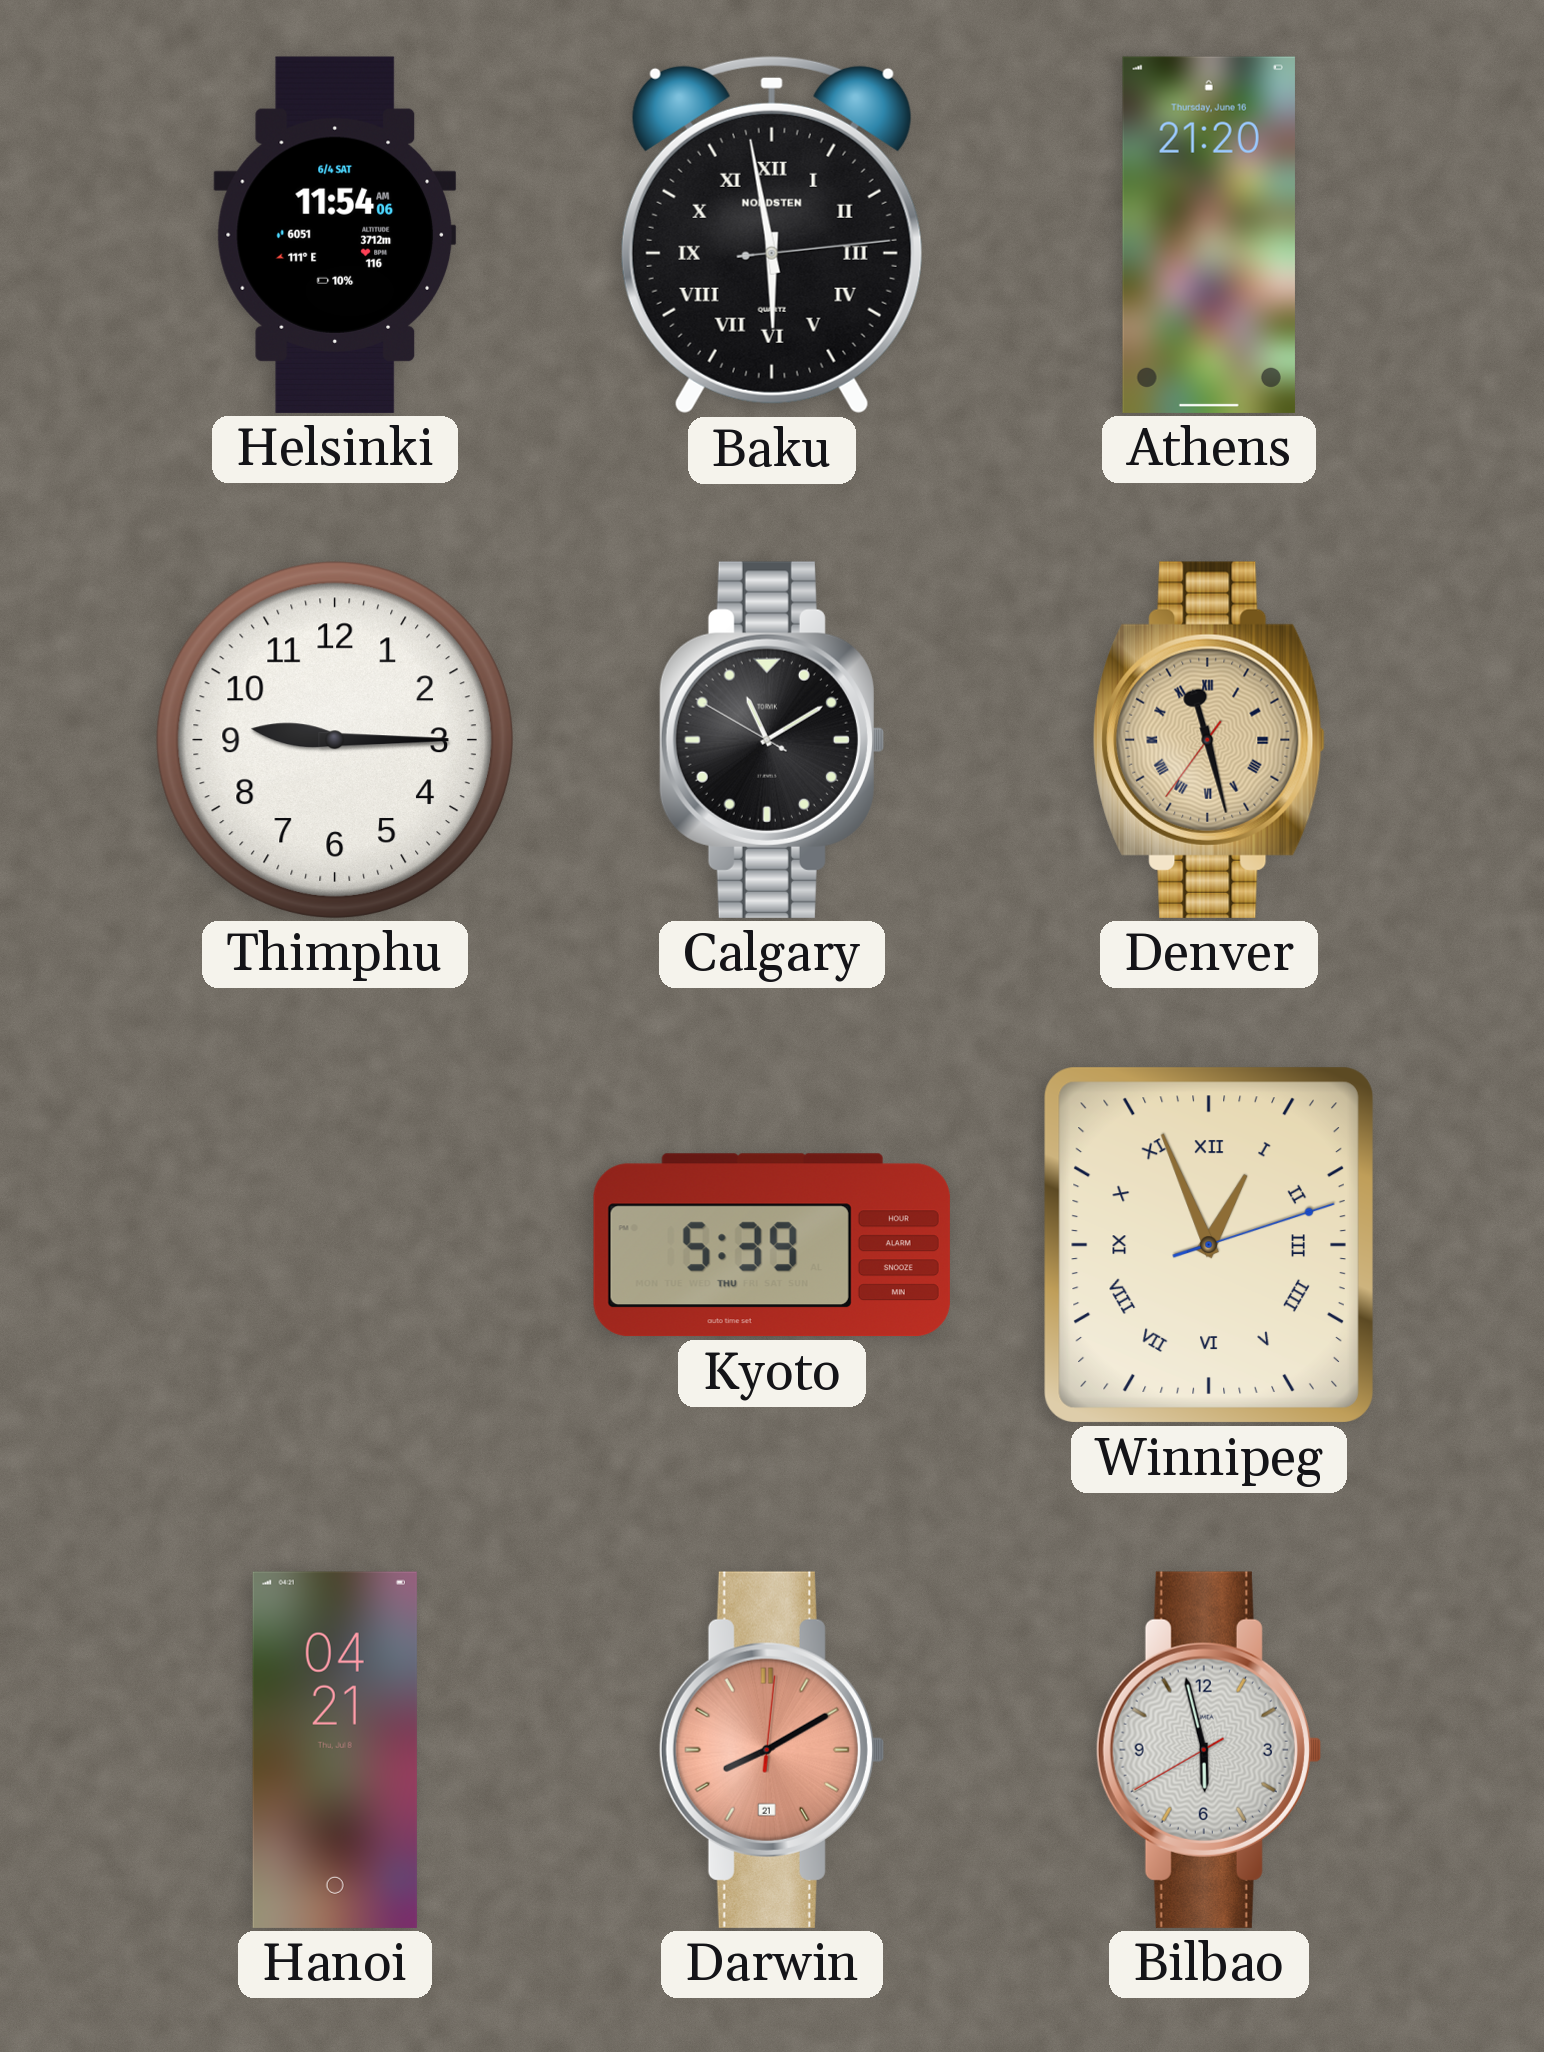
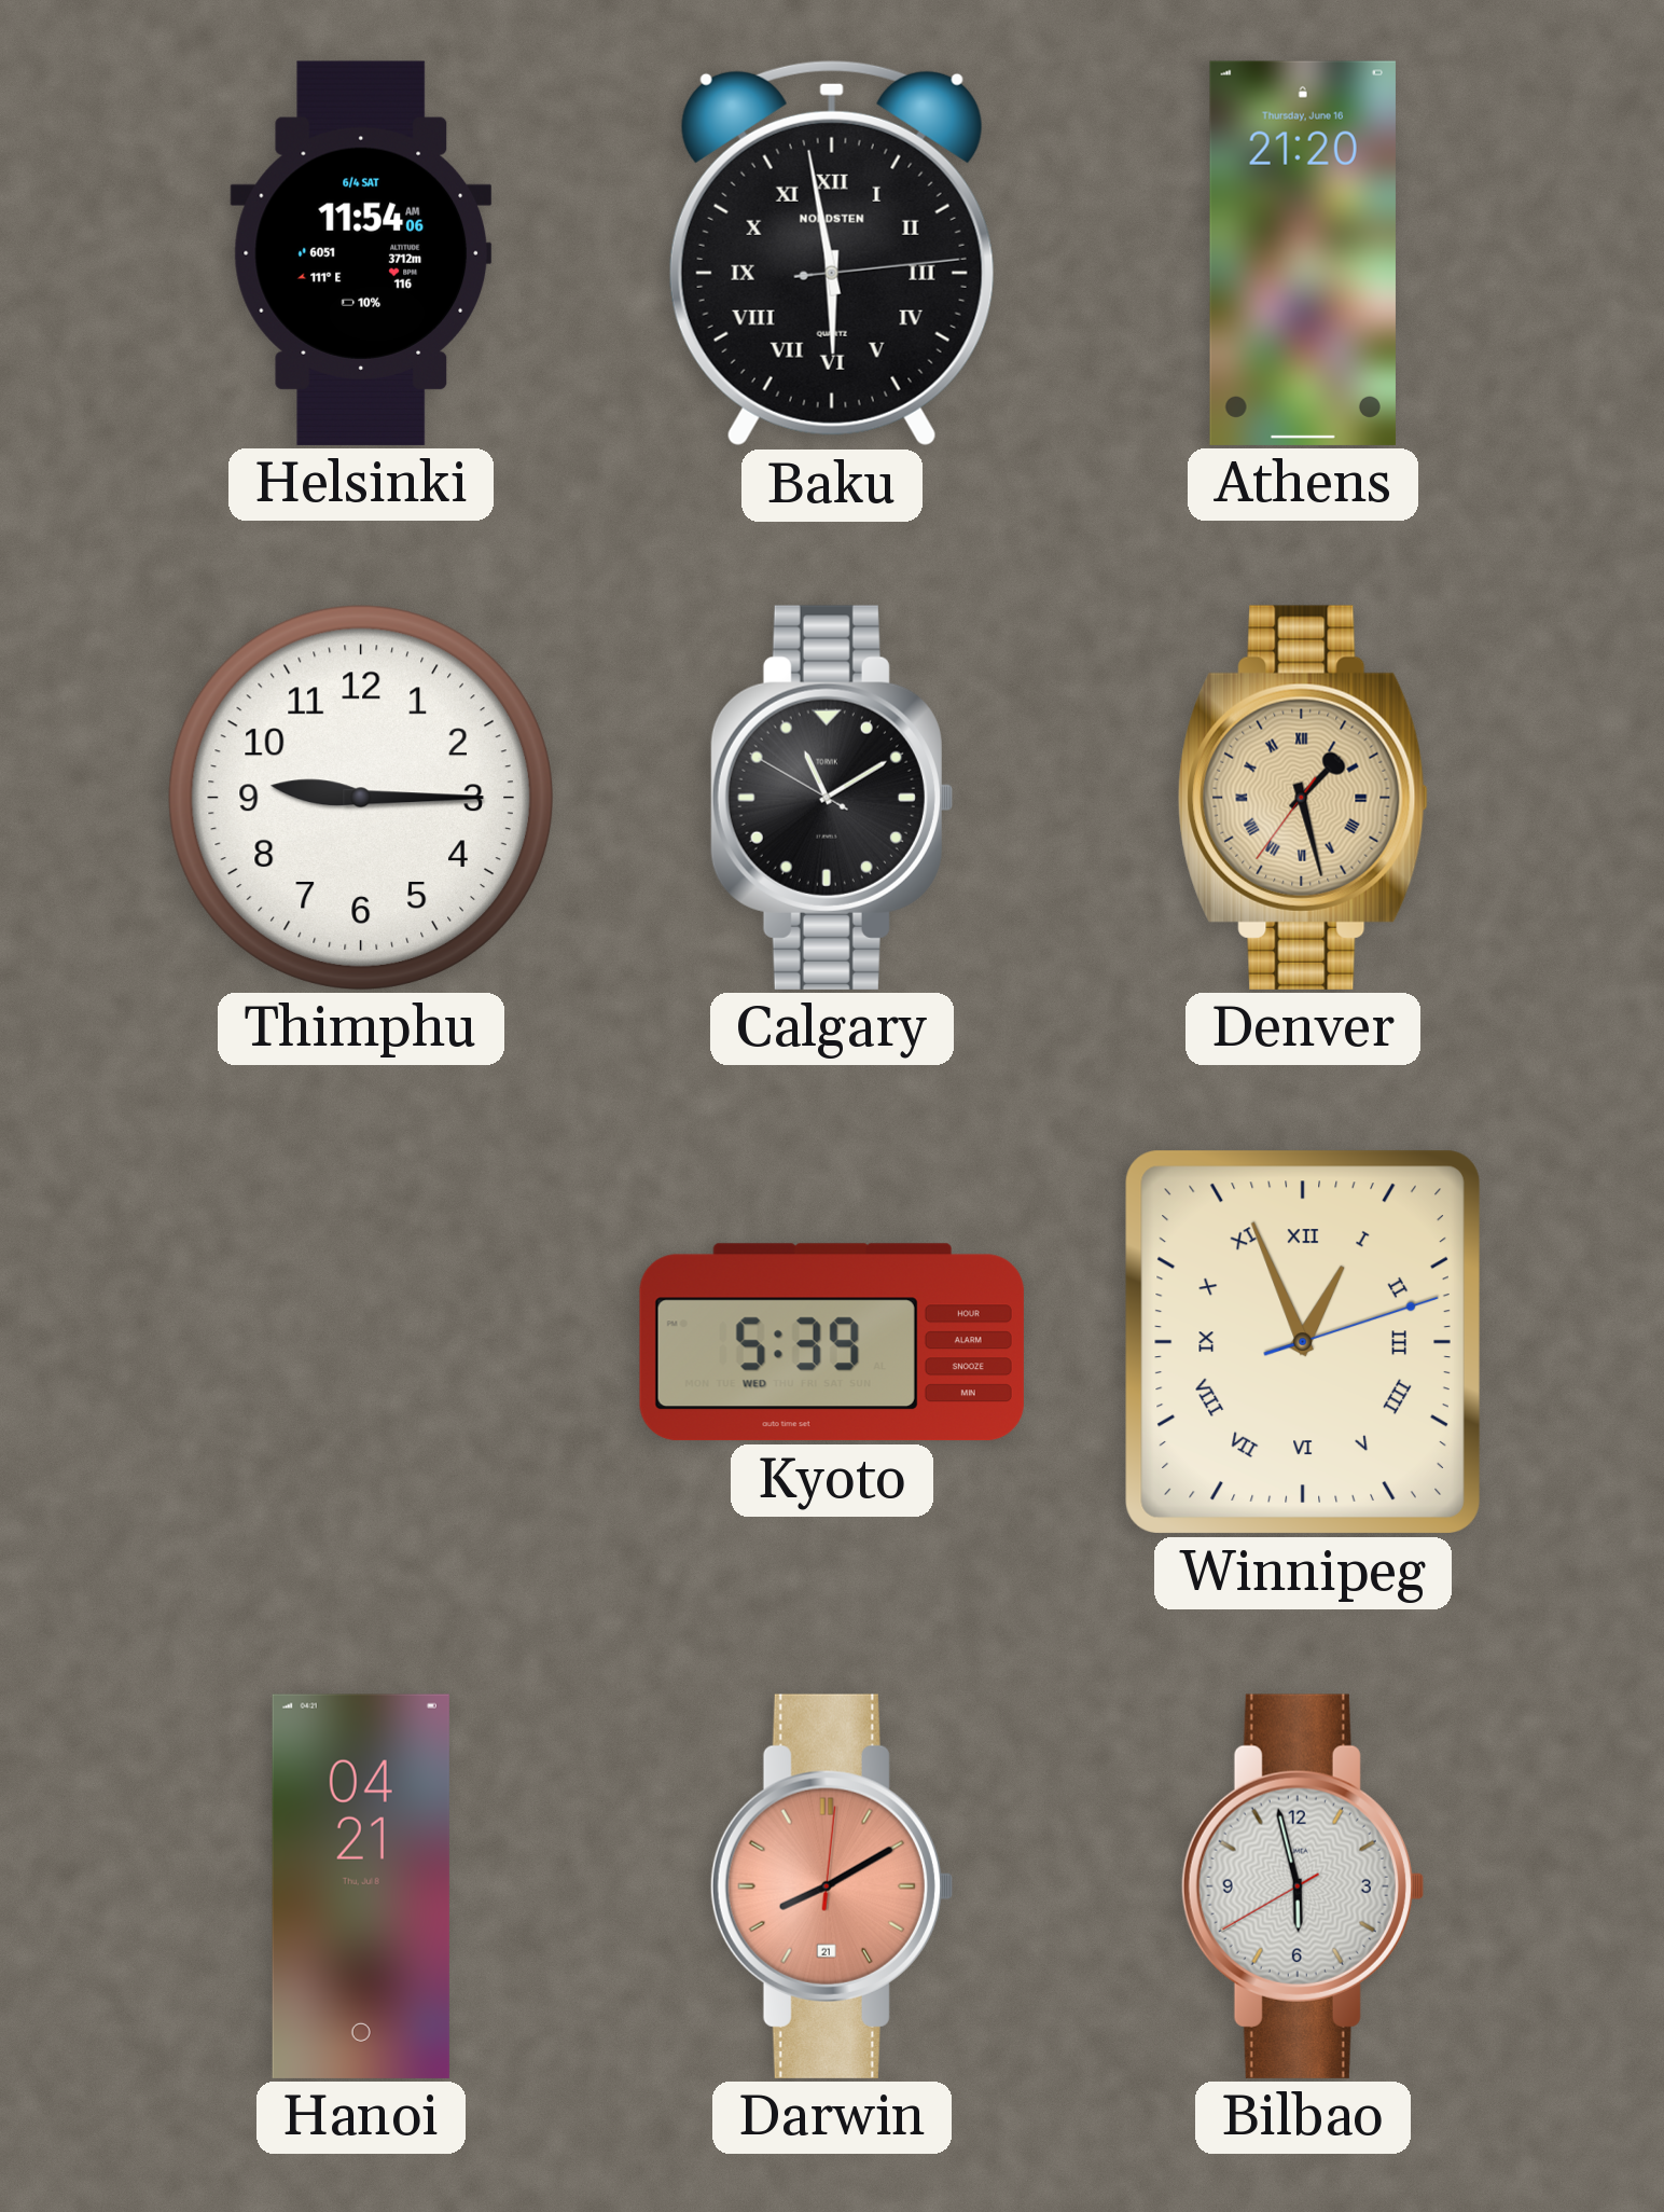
Denver: 11:27 -> 1:27 (1303, 798)
Kyoto date: THU -> WED (832, 1342)
